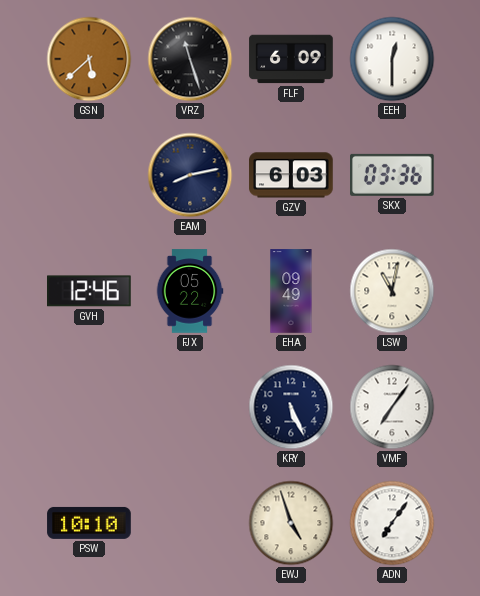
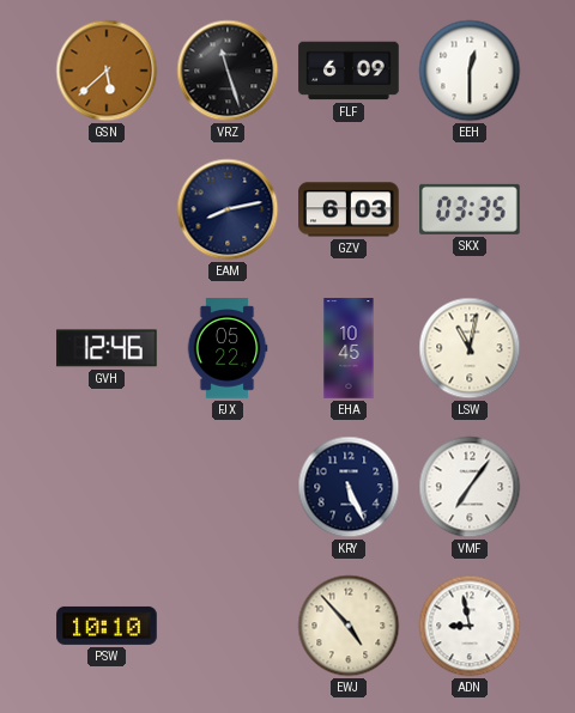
SKX: 03:36 -> 03:35 (471, 209)
EHA: 09:49 -> 10:45 (349, 348)
EWJ: 4:57 -> 4:53 (349, 626)
ADN: 7:06 -> 8:58 (470, 626)
